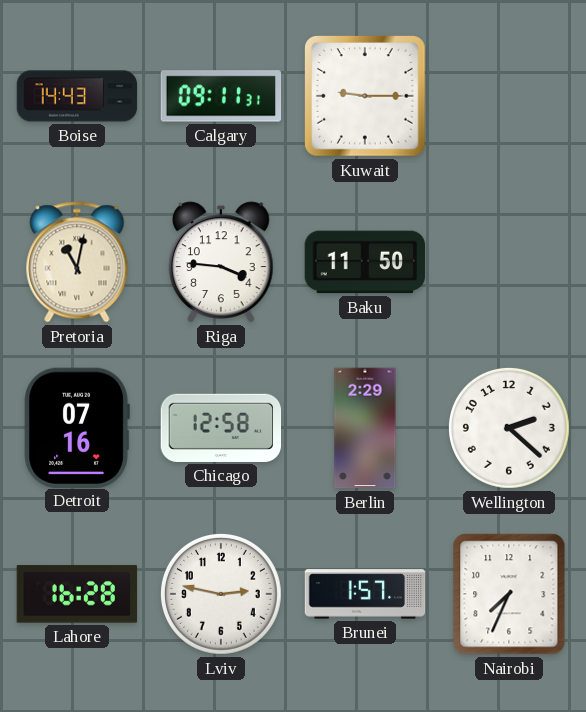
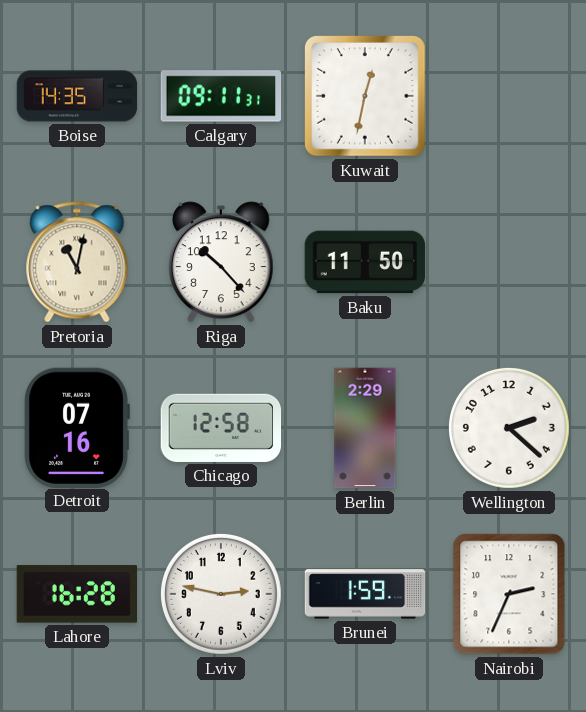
Boise: 14:43 -> 14:35 (77, 96)
Kuwait: 9:15 -> 12:32 (366, 97)
Riga: 3:46 -> 10:23 (222, 262)
Brunei: 1:57 -> 1:59 (365, 594)
Nairobi: 7:34 -> 2:34 (509, 594)
